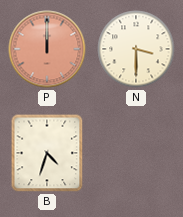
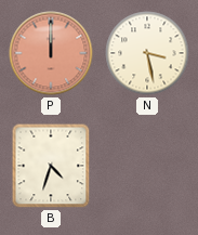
N: 3:30 -> 3:28 (147, 53)
